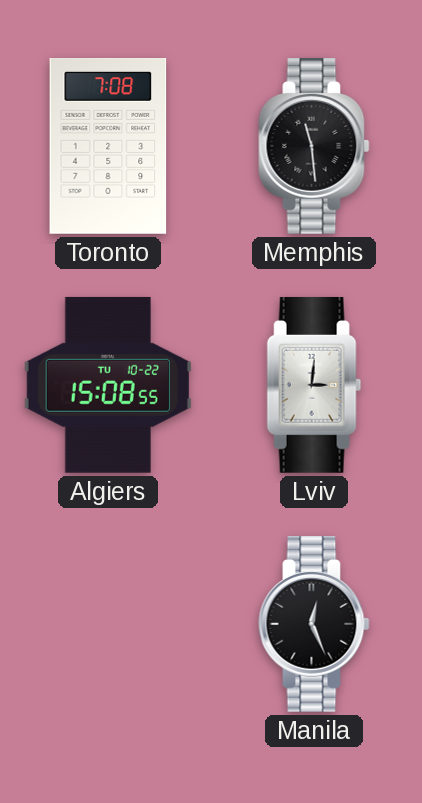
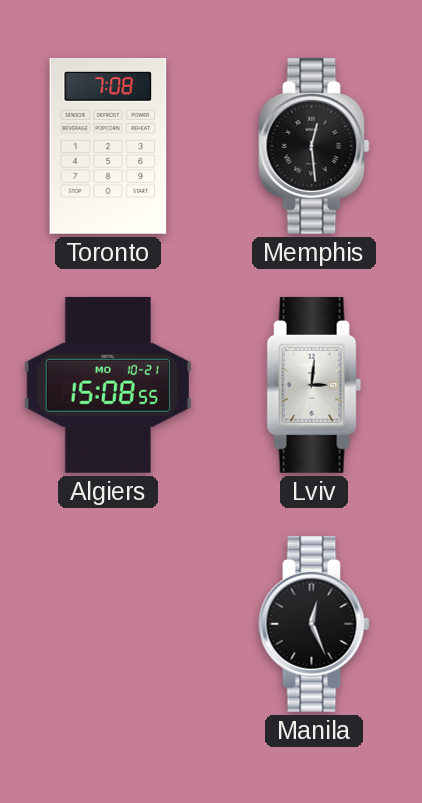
Memphis: 11:29 -> 12:29 (314, 146)
Algiers date: TU 10-22 -> MO 10-21 (108, 385)
